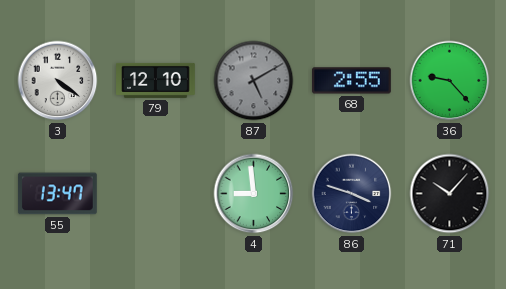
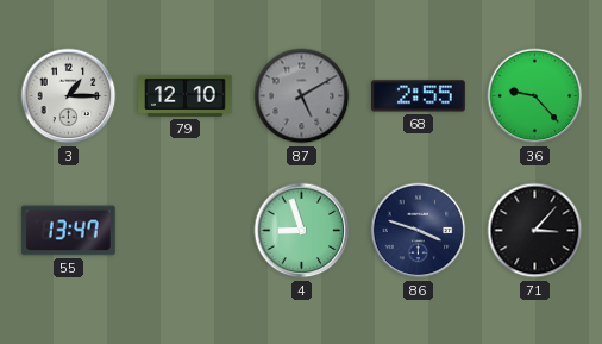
3: 4:21 -> 1:15 (69, 96)
4: 8:59 -> 8:57 (302, 231)
71: 10:07 -> 3:07 (535, 231)
